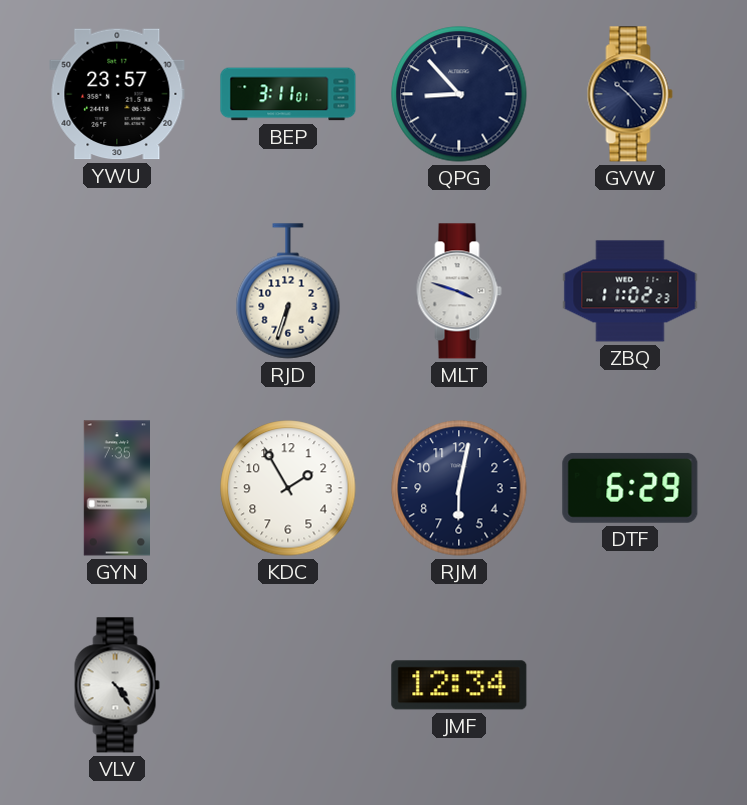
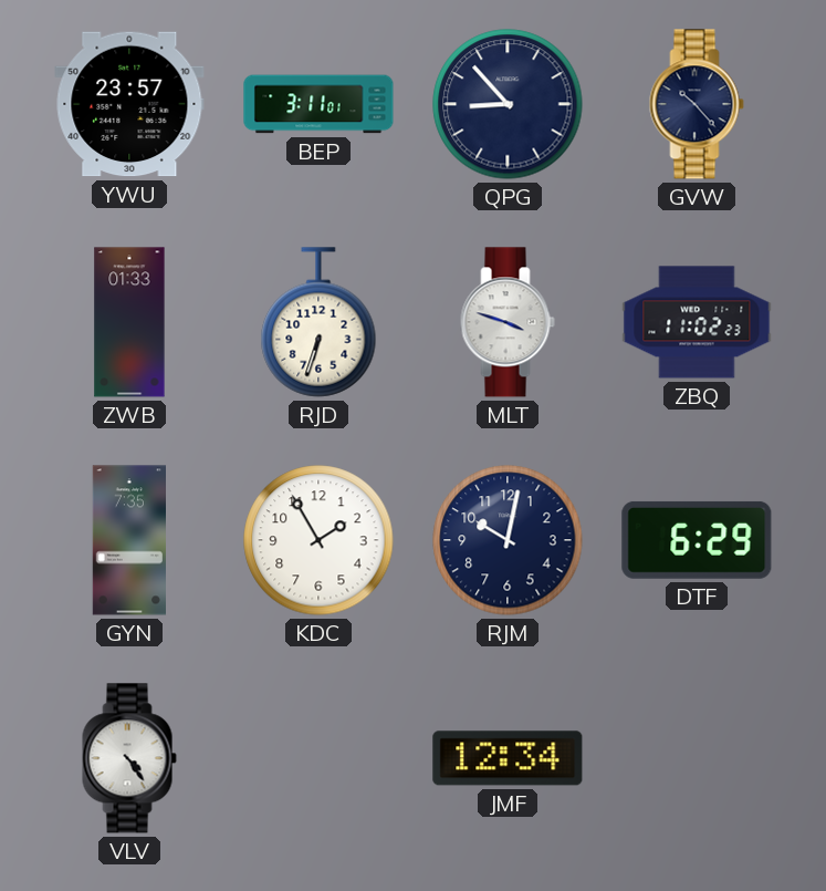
ZWB: none -> 01:33 (129, 322)
RJM: 6:02 -> 10:02 (508, 540)
